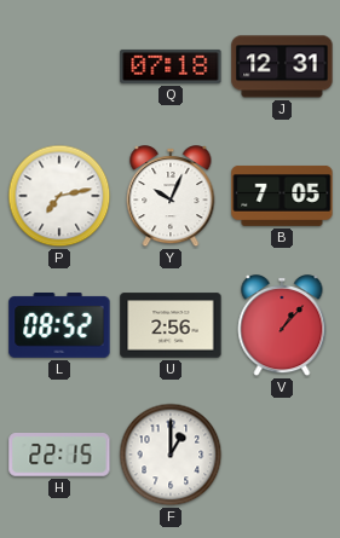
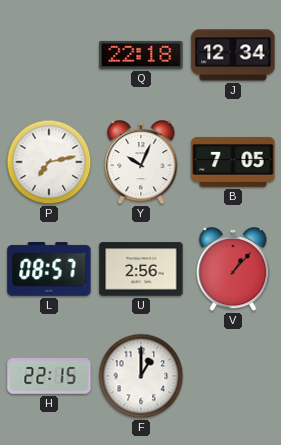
Q: 07:18 -> 22:18 (141, 55)
J: 12:31 -> 12:34 (233, 55)
L: 08:52 -> 08:57 (49, 270)
